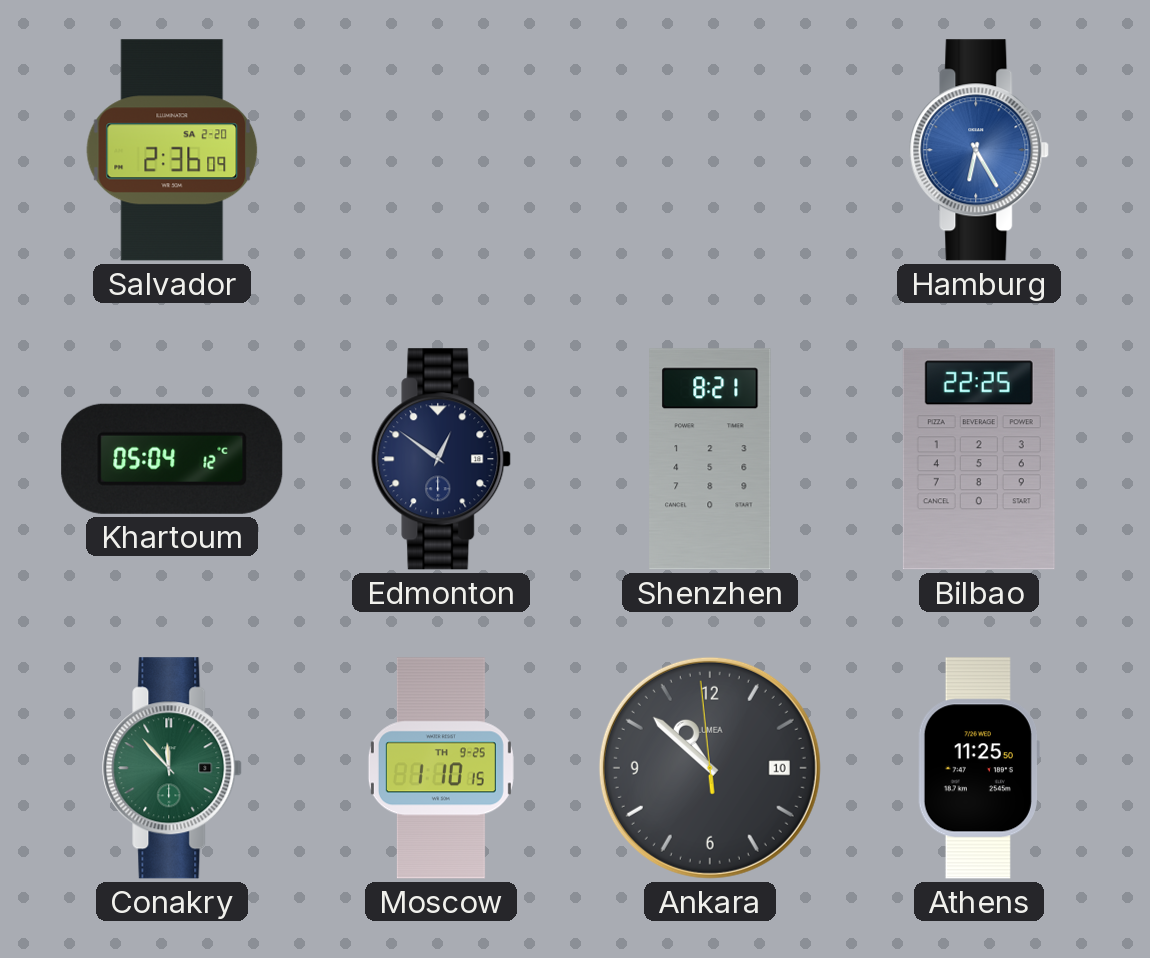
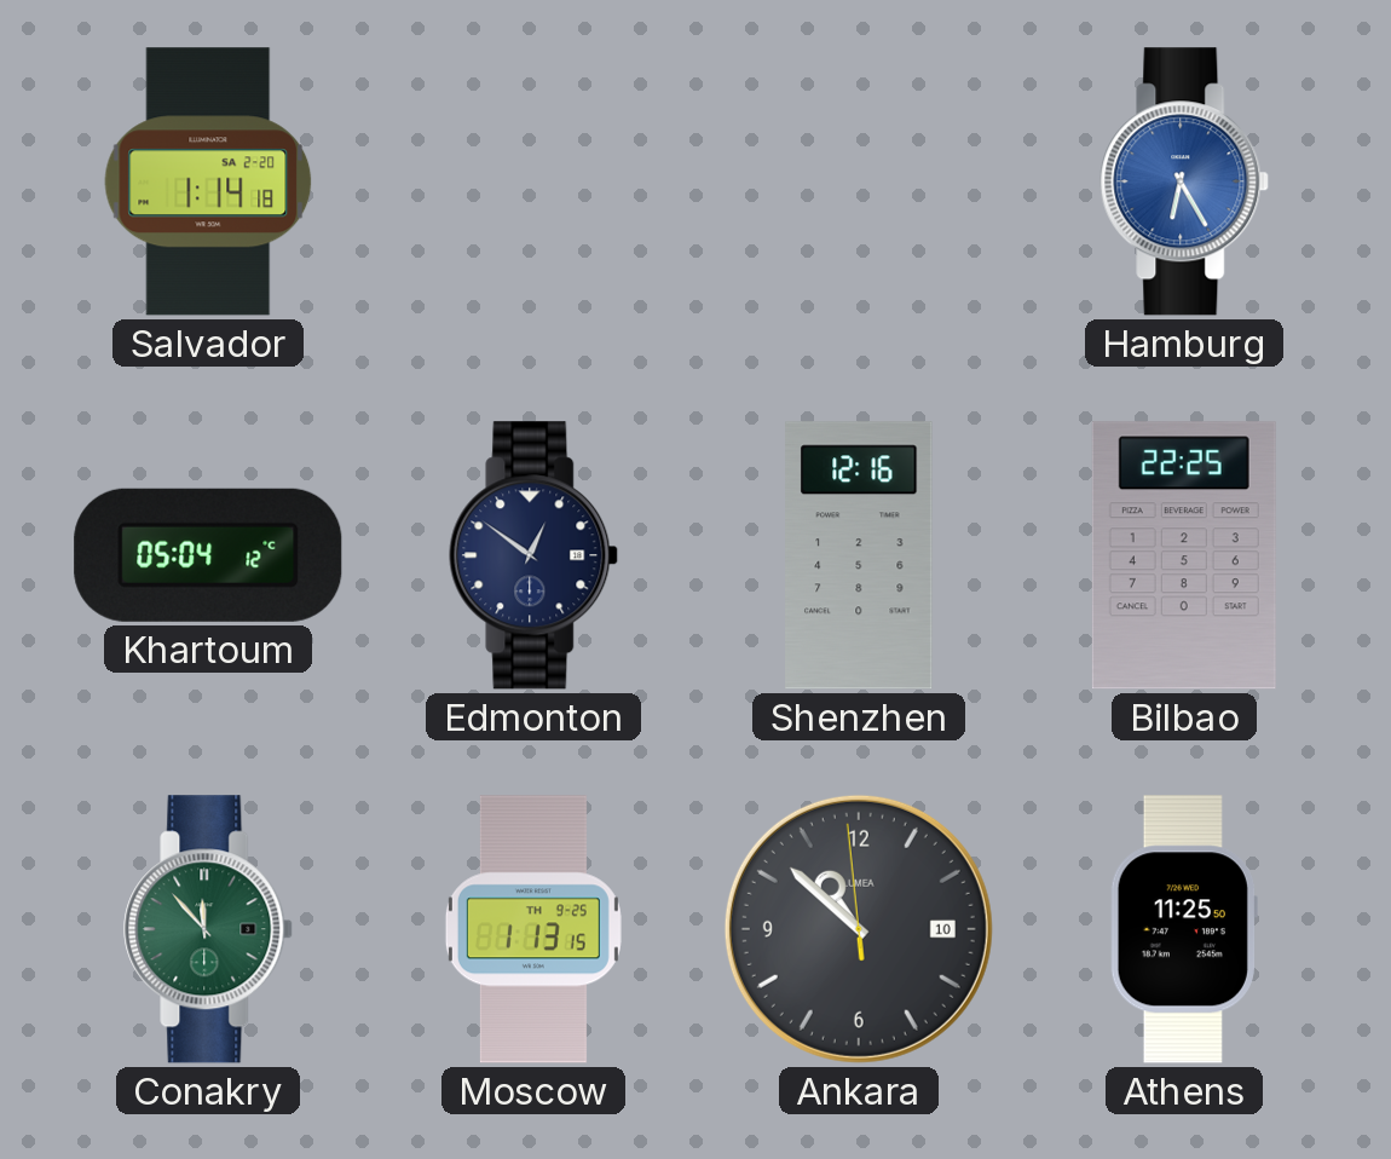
Salvador: 2:36 -> 1:14 (208, 181)
Shenzhen: 8:21 -> 12:16 (859, 555)
Moscow: 1:10 -> 1:13 (533, 929)
